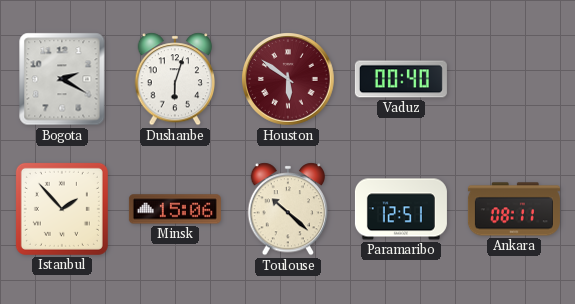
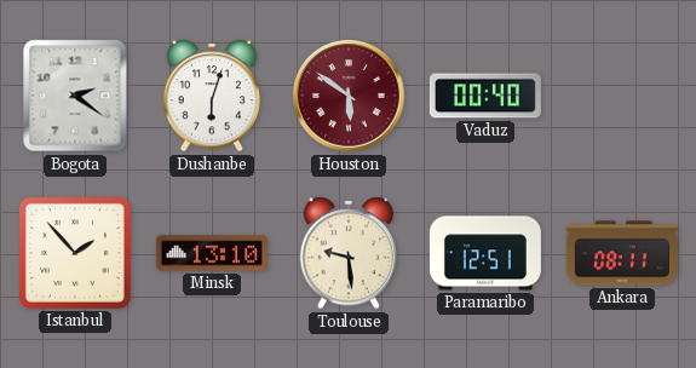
Bogota: 2:20 -> 2:21 (75, 96)
Minsk: 15:06 -> 13:10 (212, 253)
Toulouse: 10:22 -> 9:29 (349, 253)
